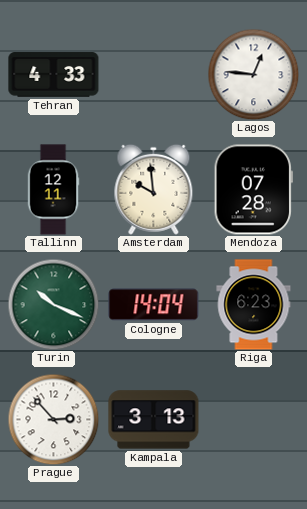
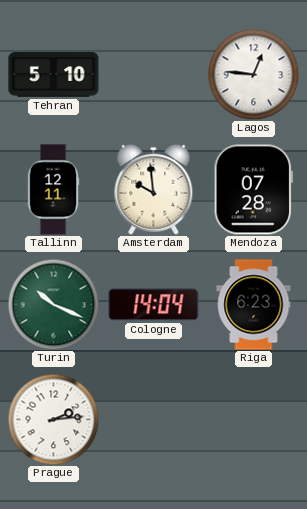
Tehran: 4:33 -> 5:10 (54, 75)
Prague: 2:53 -> 2:14 (53, 419)
Kampala: 3:13 -> none (154, 420)
